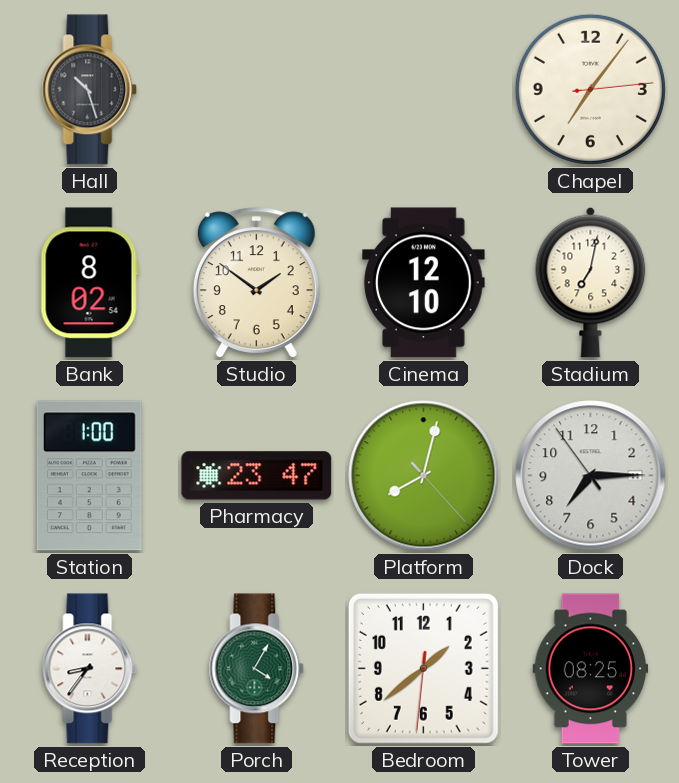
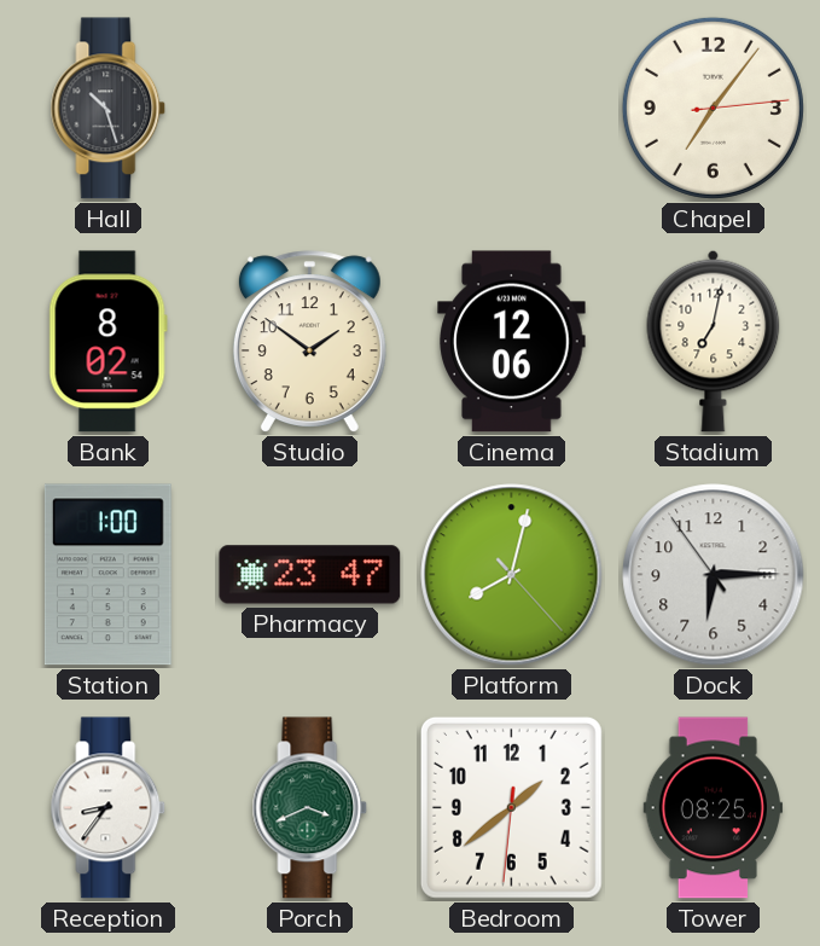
Cinema: 12:10 -> 12:06 (512, 342)
Dock: 7:14 -> 6:14 (714, 575)
Porch: 4:05 -> 3:41 (310, 808)
